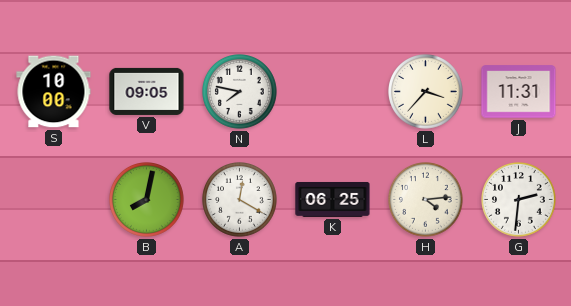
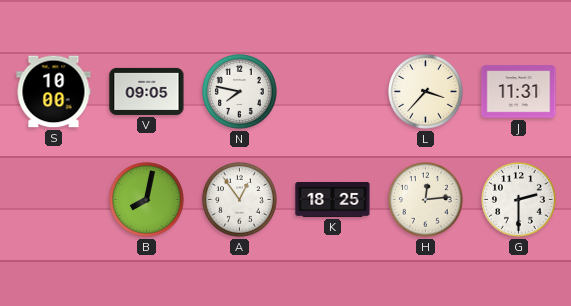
A: 12:20 -> 12:54 (240, 200)
K: 06:25 -> 18:25 (333, 199)
H: 4:14 -> 12:14 (426, 200)
G: 2:31 -> 2:30 (519, 200)
